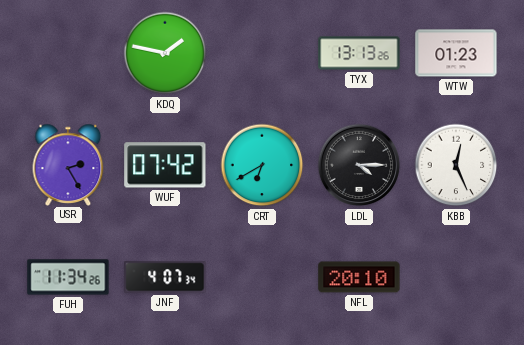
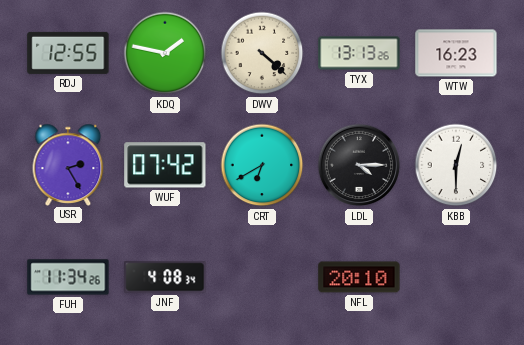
RDJ: none -> 12:55 (68, 53)
DWV: none -> 4:22 (262, 53)
WTW: 01:23 -> 16:23 (456, 53)
KBB: 12:26 -> 12:30 (456, 165)
JNF: 4:07 -> 4:08 (165, 277)
